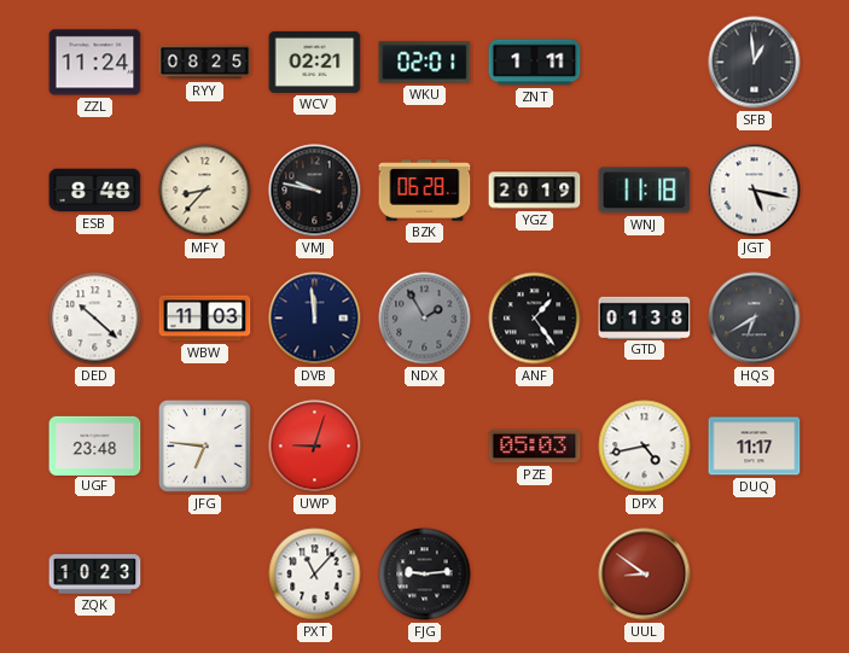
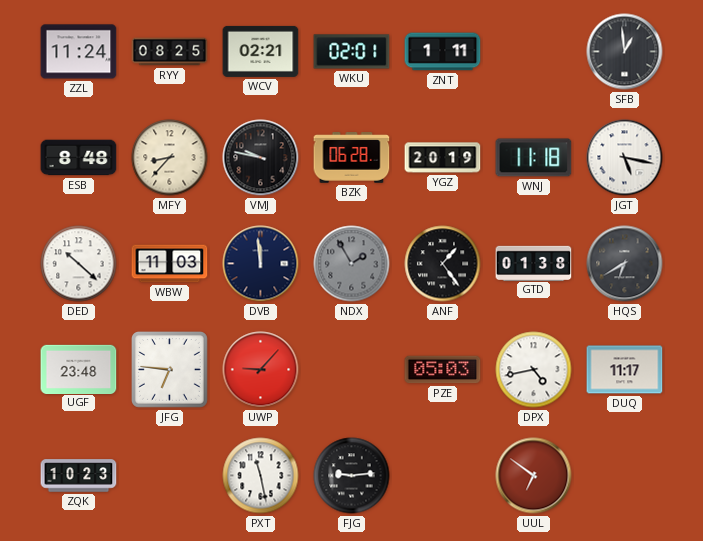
UWP: 9:03 -> 9:07 (261, 370)
PXT: 11:07 -> 11:28 (261, 476)
UUL: 8:51 -> 6:51 (534, 476)
